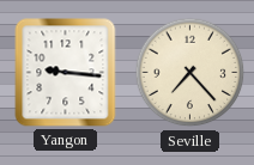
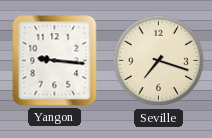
Seville: 7:23 -> 7:18 (159, 61)
